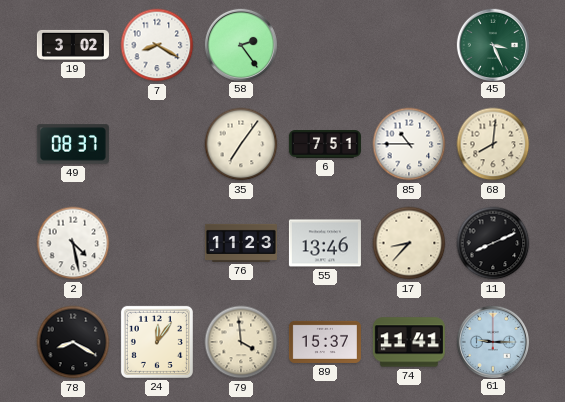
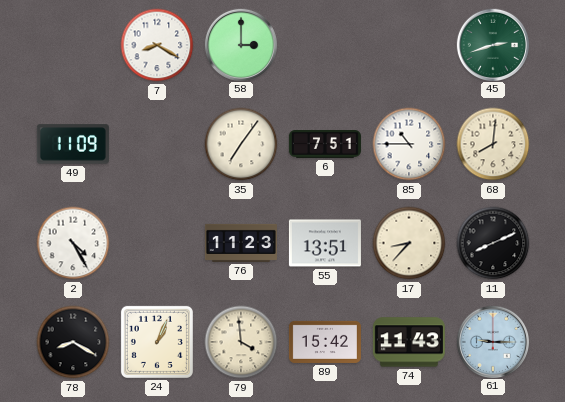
19: 3:02 -> none (73, 45)
58: 2:24 -> 3:00 (240, 44)
45: 3:26 -> 2:42 (492, 44)
49: 08:37 -> 11:09 (73, 144)
2: 4:28 -> 4:25 (73, 243)
55: 13:46 -> 13:51 (325, 243)
24: 12:06 -> 1:04 (157, 342)
89: 15:37 -> 15:42 (325, 342)
74: 11:41 -> 11:43 (409, 342)
